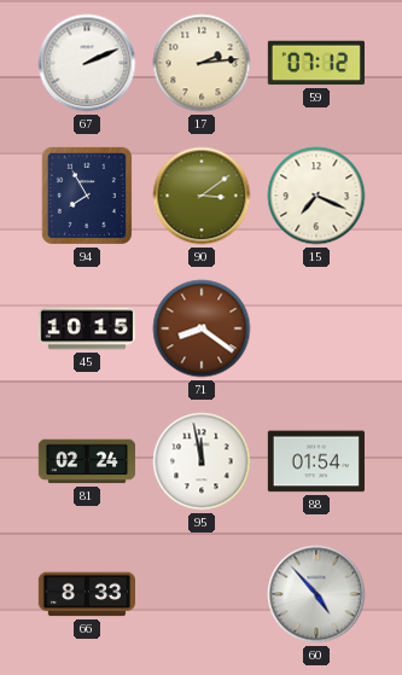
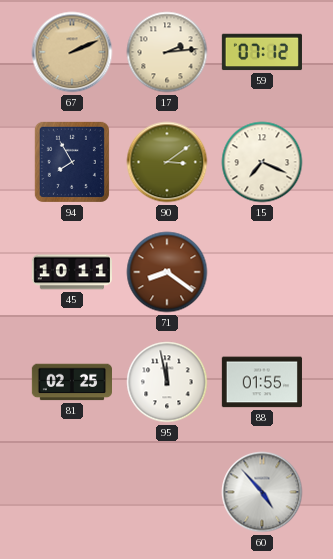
67 dial: white -> champagne (72, 52)
45: 10:15 -> 10:11 (71, 272)
81: 02:24 -> 02:25 (71, 382)
88: 01:54 -> 01:55 (262, 382)
66: 8:33 -> none (86, 594)
